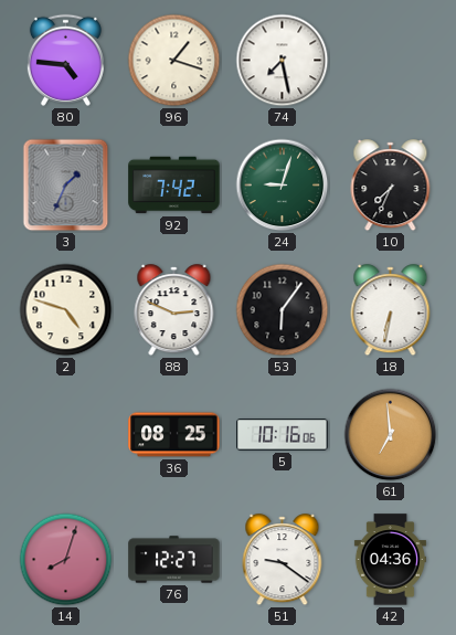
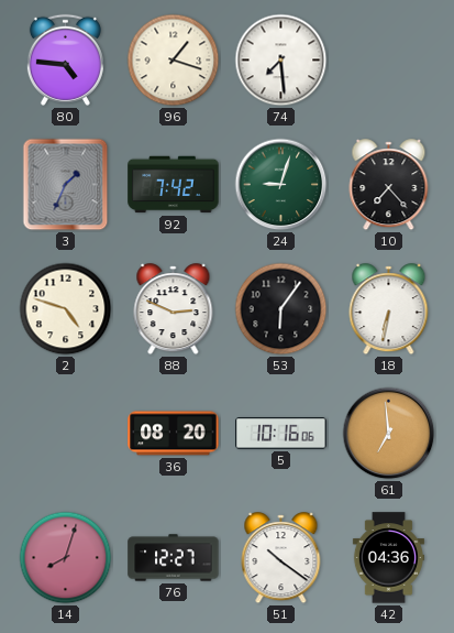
74: 7:28 -> 7:29 (281, 61)
10: 7:34 -> 7:23 (389, 185)
36: 08:25 -> 08:20 (174, 434)
51: 9:21 -> 10:21 (281, 558)
